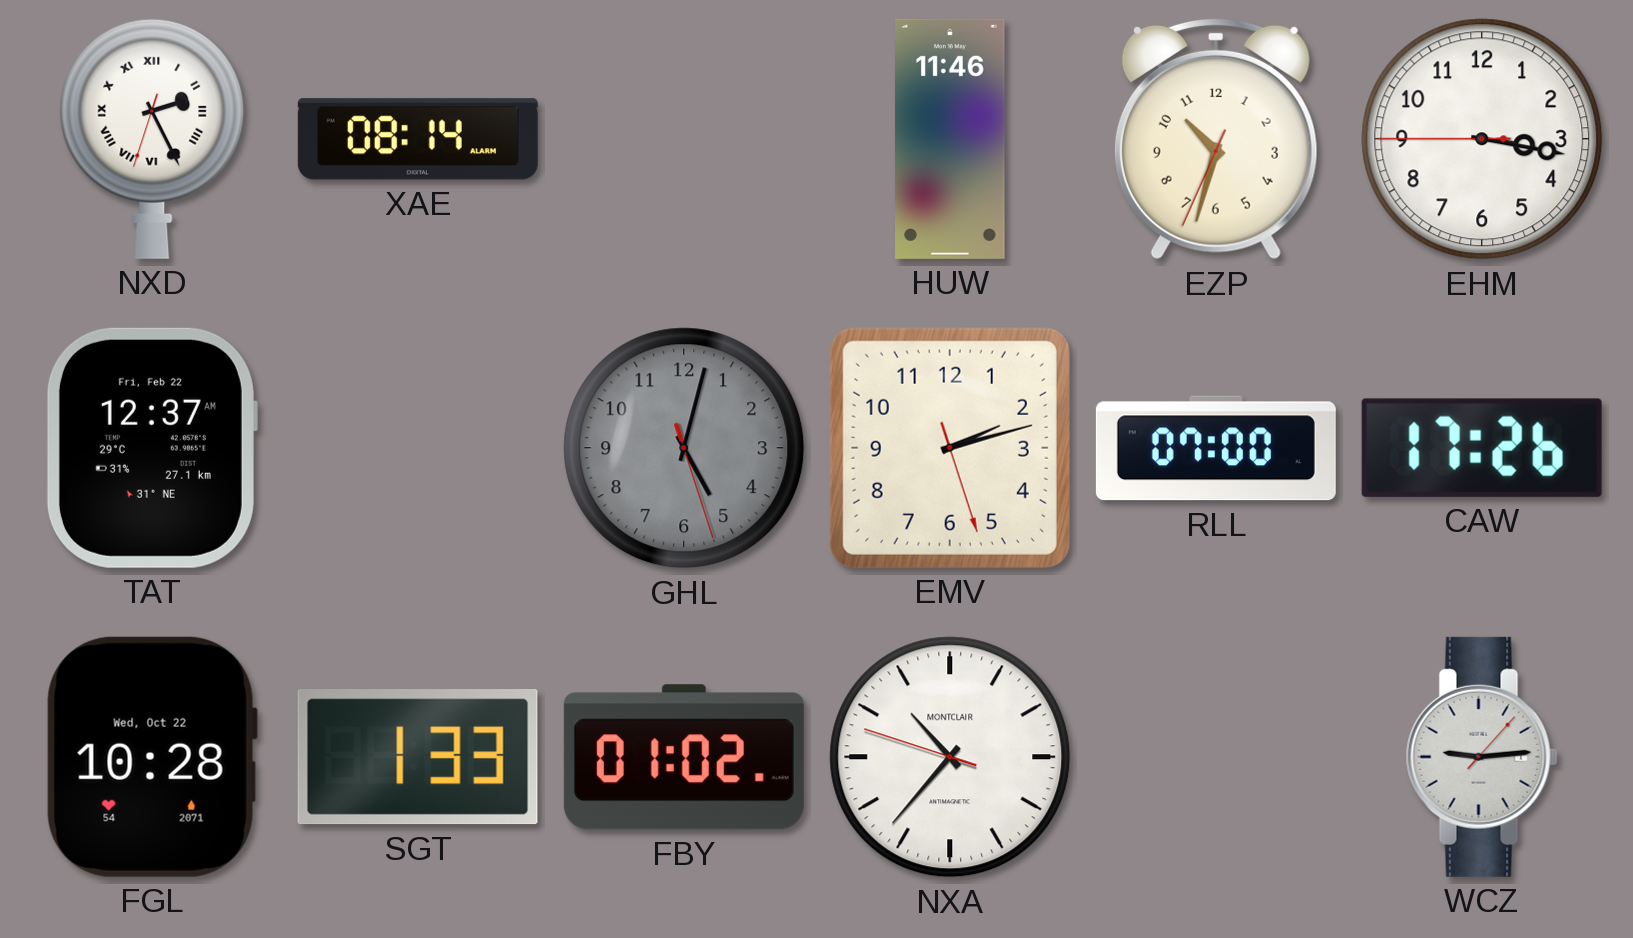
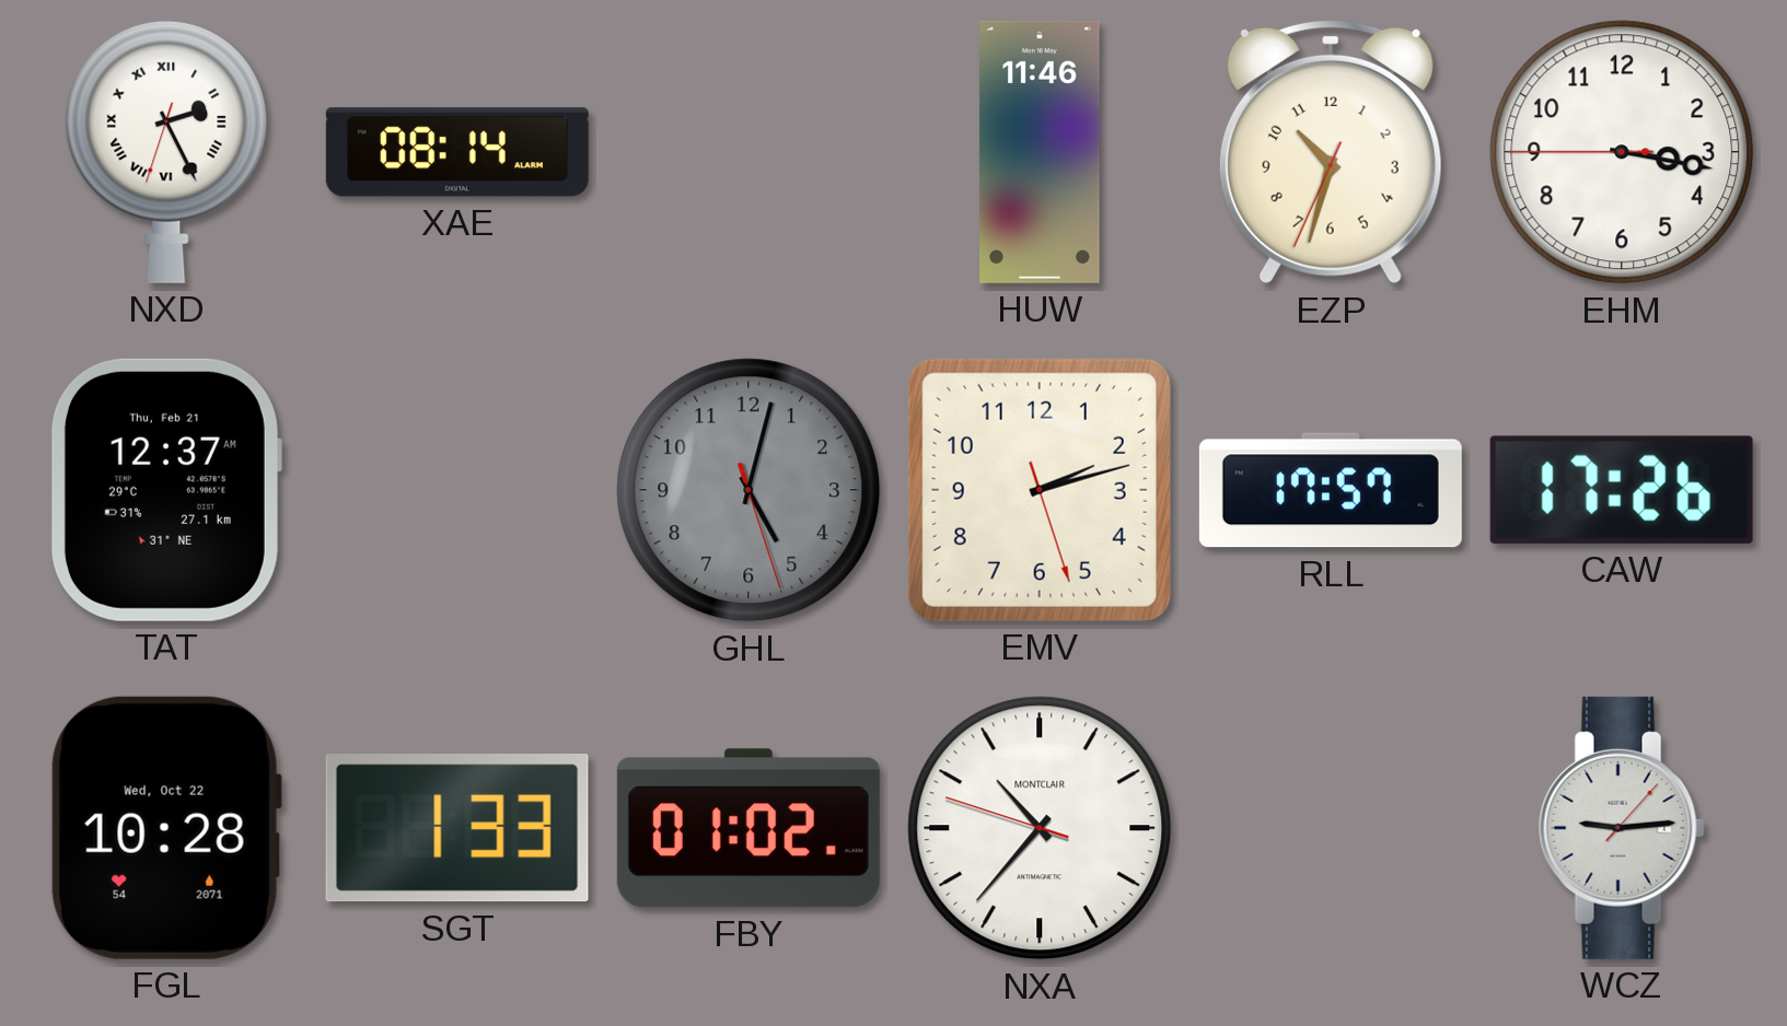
TAT date: Fri, Feb 22 -> Thu, Feb 21 (165, 490)
RLL: 07:00 -> 17:57 (1331, 490)
